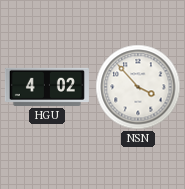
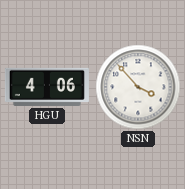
HGU: 4:02 -> 4:06 (47, 87)
